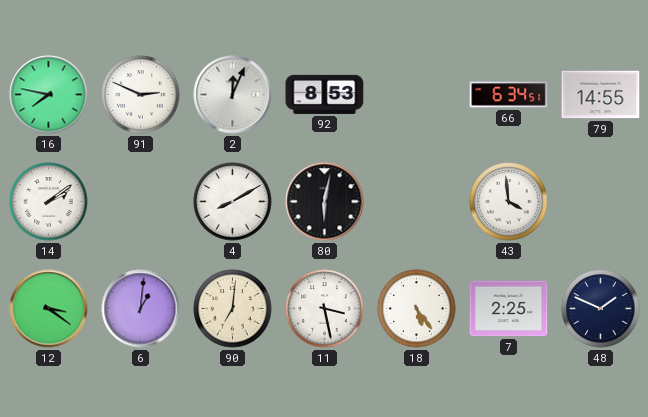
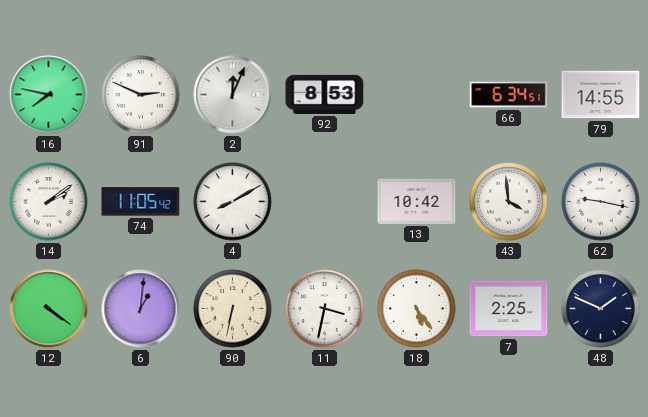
74: none -> 11:05 (141, 202)
80: 6:02 -> none (325, 202)
13: none -> 10:42 (417, 201)
62: none -> 9:17 (601, 202)
12: 3:21 -> 4:21 (49, 309)
90: 7:01 -> 6:32 (233, 309)
11: 3:28 -> 3:32 (325, 309)
